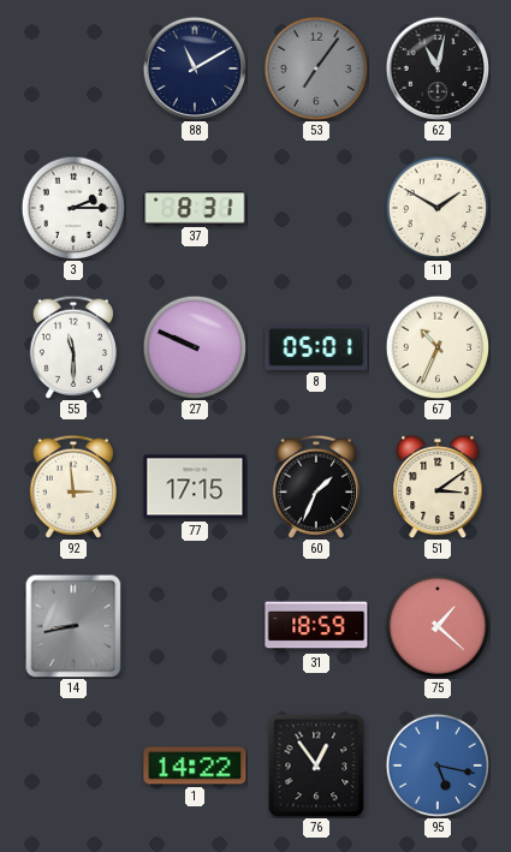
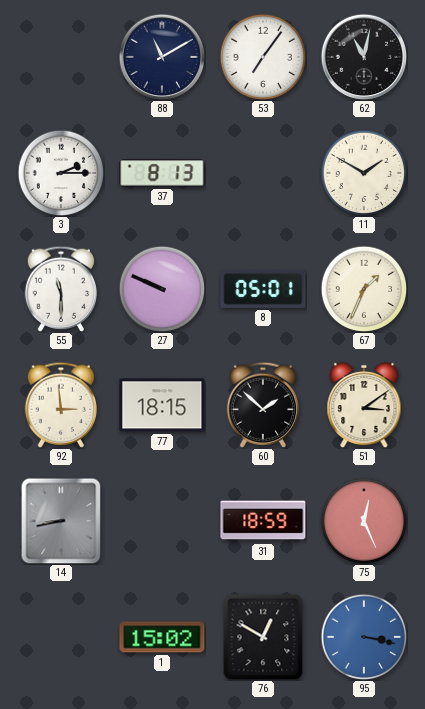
53 dial: grey -> white (263, 57)
37: 8:31 -> 8:13 (162, 173)
67: 10:34 -> 1:34 (364, 289)
77: 17:15 -> 18:15 (162, 405)
60: 1:34 -> 1:52 (263, 405)
75: 1:22 -> 12:26 (364, 521)
1: 14:22 -> 15:02 (162, 637)
76: 12:54 -> 12:50 (263, 637)
95: 5:17 -> 3:17 (364, 637)
